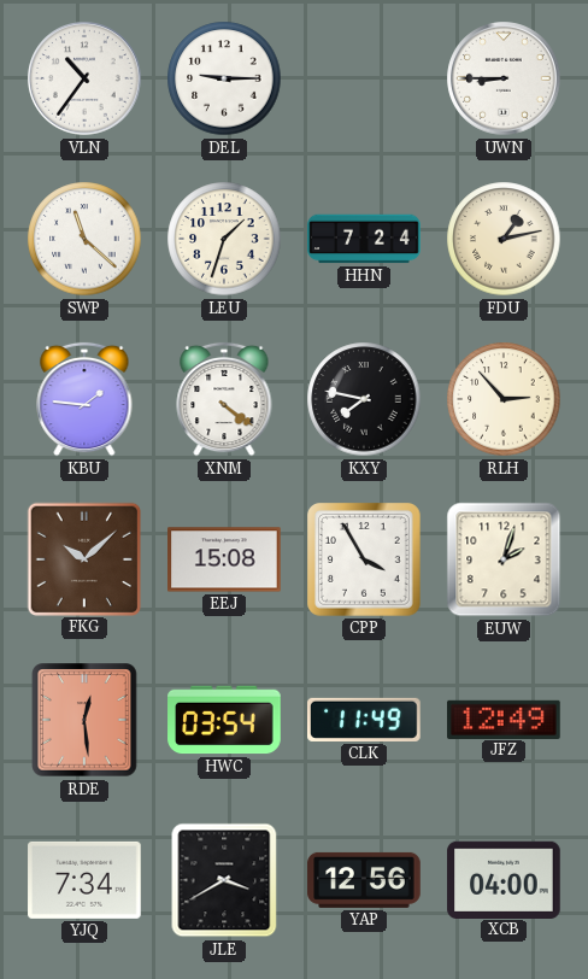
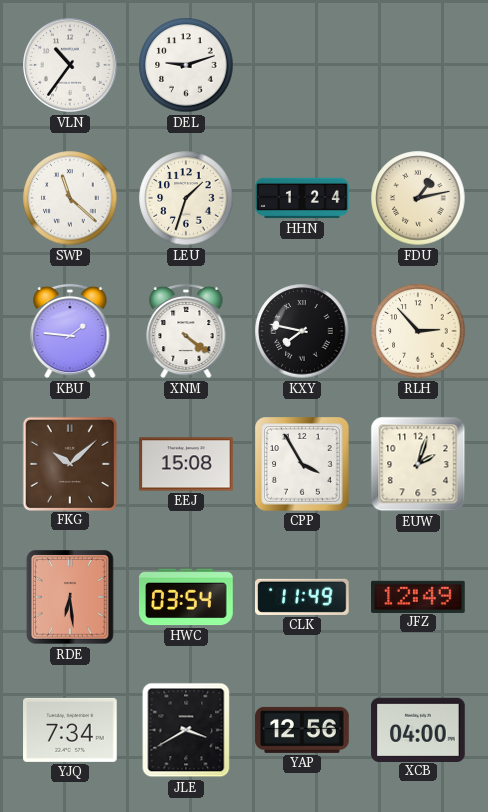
DEL: 9:15 -> 9:12 (186, 65)
UWN: 8:45 -> none (504, 78)
HHN: 7:24 -> 1:24 (302, 198)
RDE: 12:29 -> 6:29 (70, 597)
